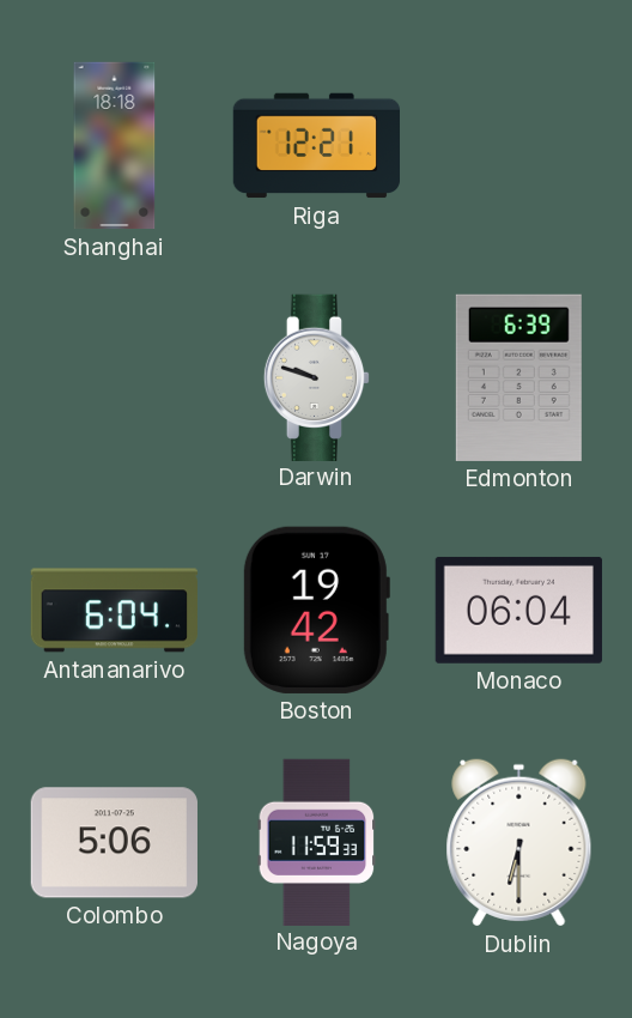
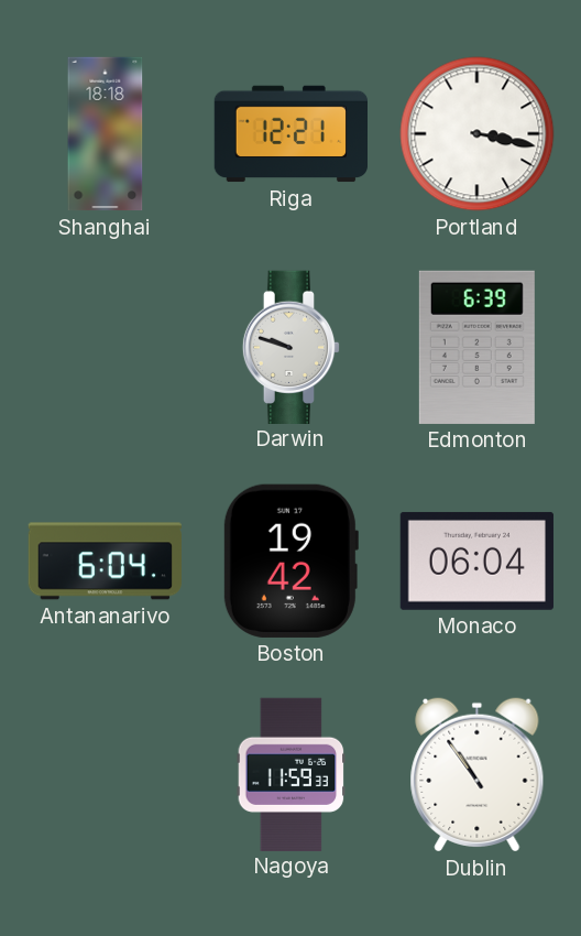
Portland: none -> 3:17 (478, 134)
Colombo: 5:06 -> none (114, 843)
Dublin: 6:30 -> 10:54 (478, 775)
